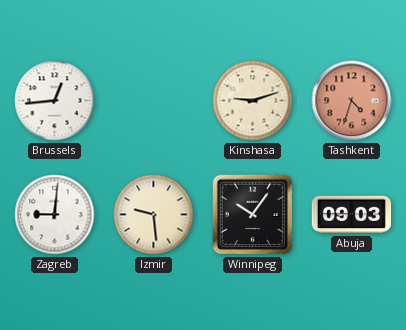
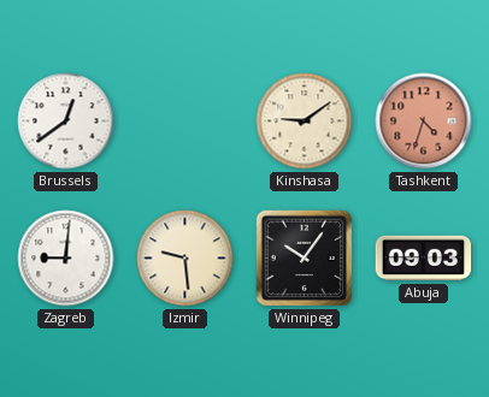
Brussels: 12:44 -> 12:39 (66, 122)
Kinshasa: 9:12 -> 9:09 (305, 122)
